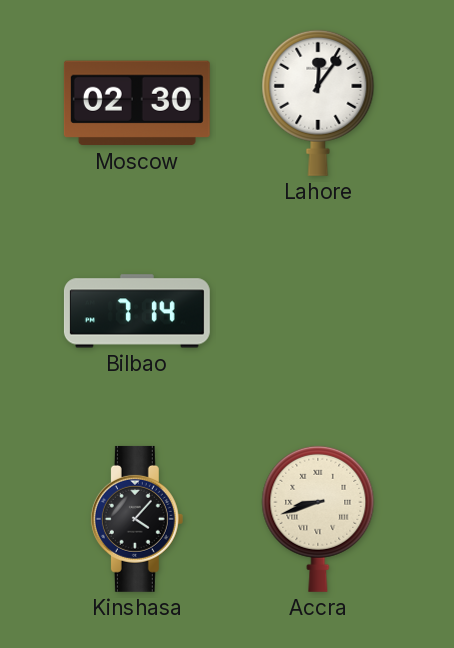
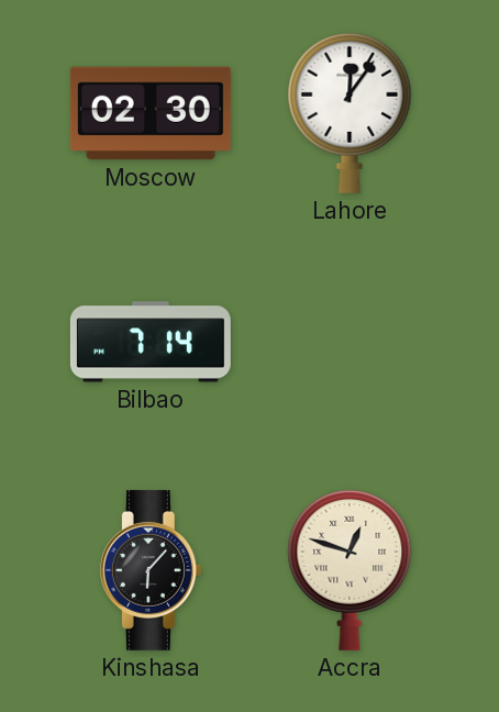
Kinshasa: 4:07 -> 6:07 (151, 570)
Accra: 8:42 -> 12:48 (350, 570)
